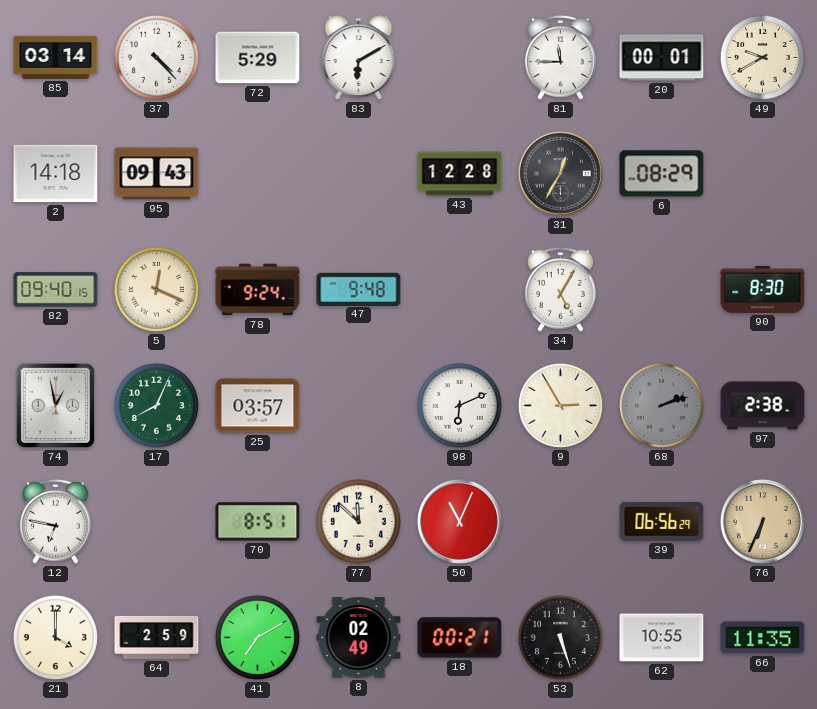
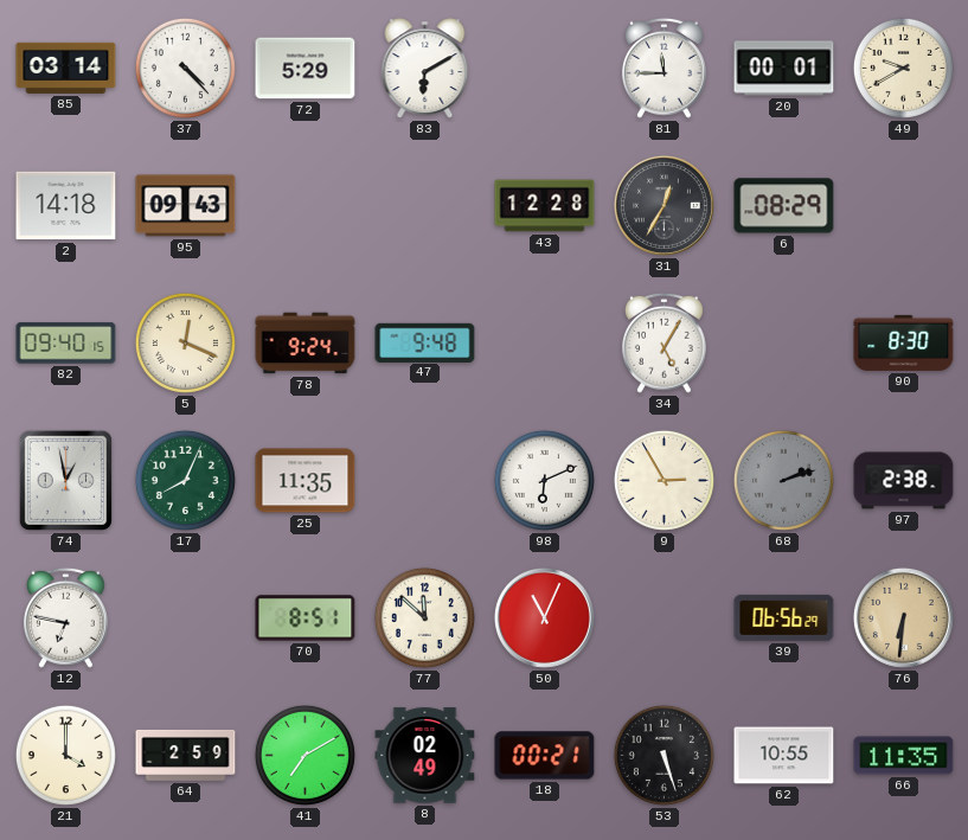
25: 03:57 -> 11:35 (306, 481)
76: 6:34 -> 6:31 (903, 617)
